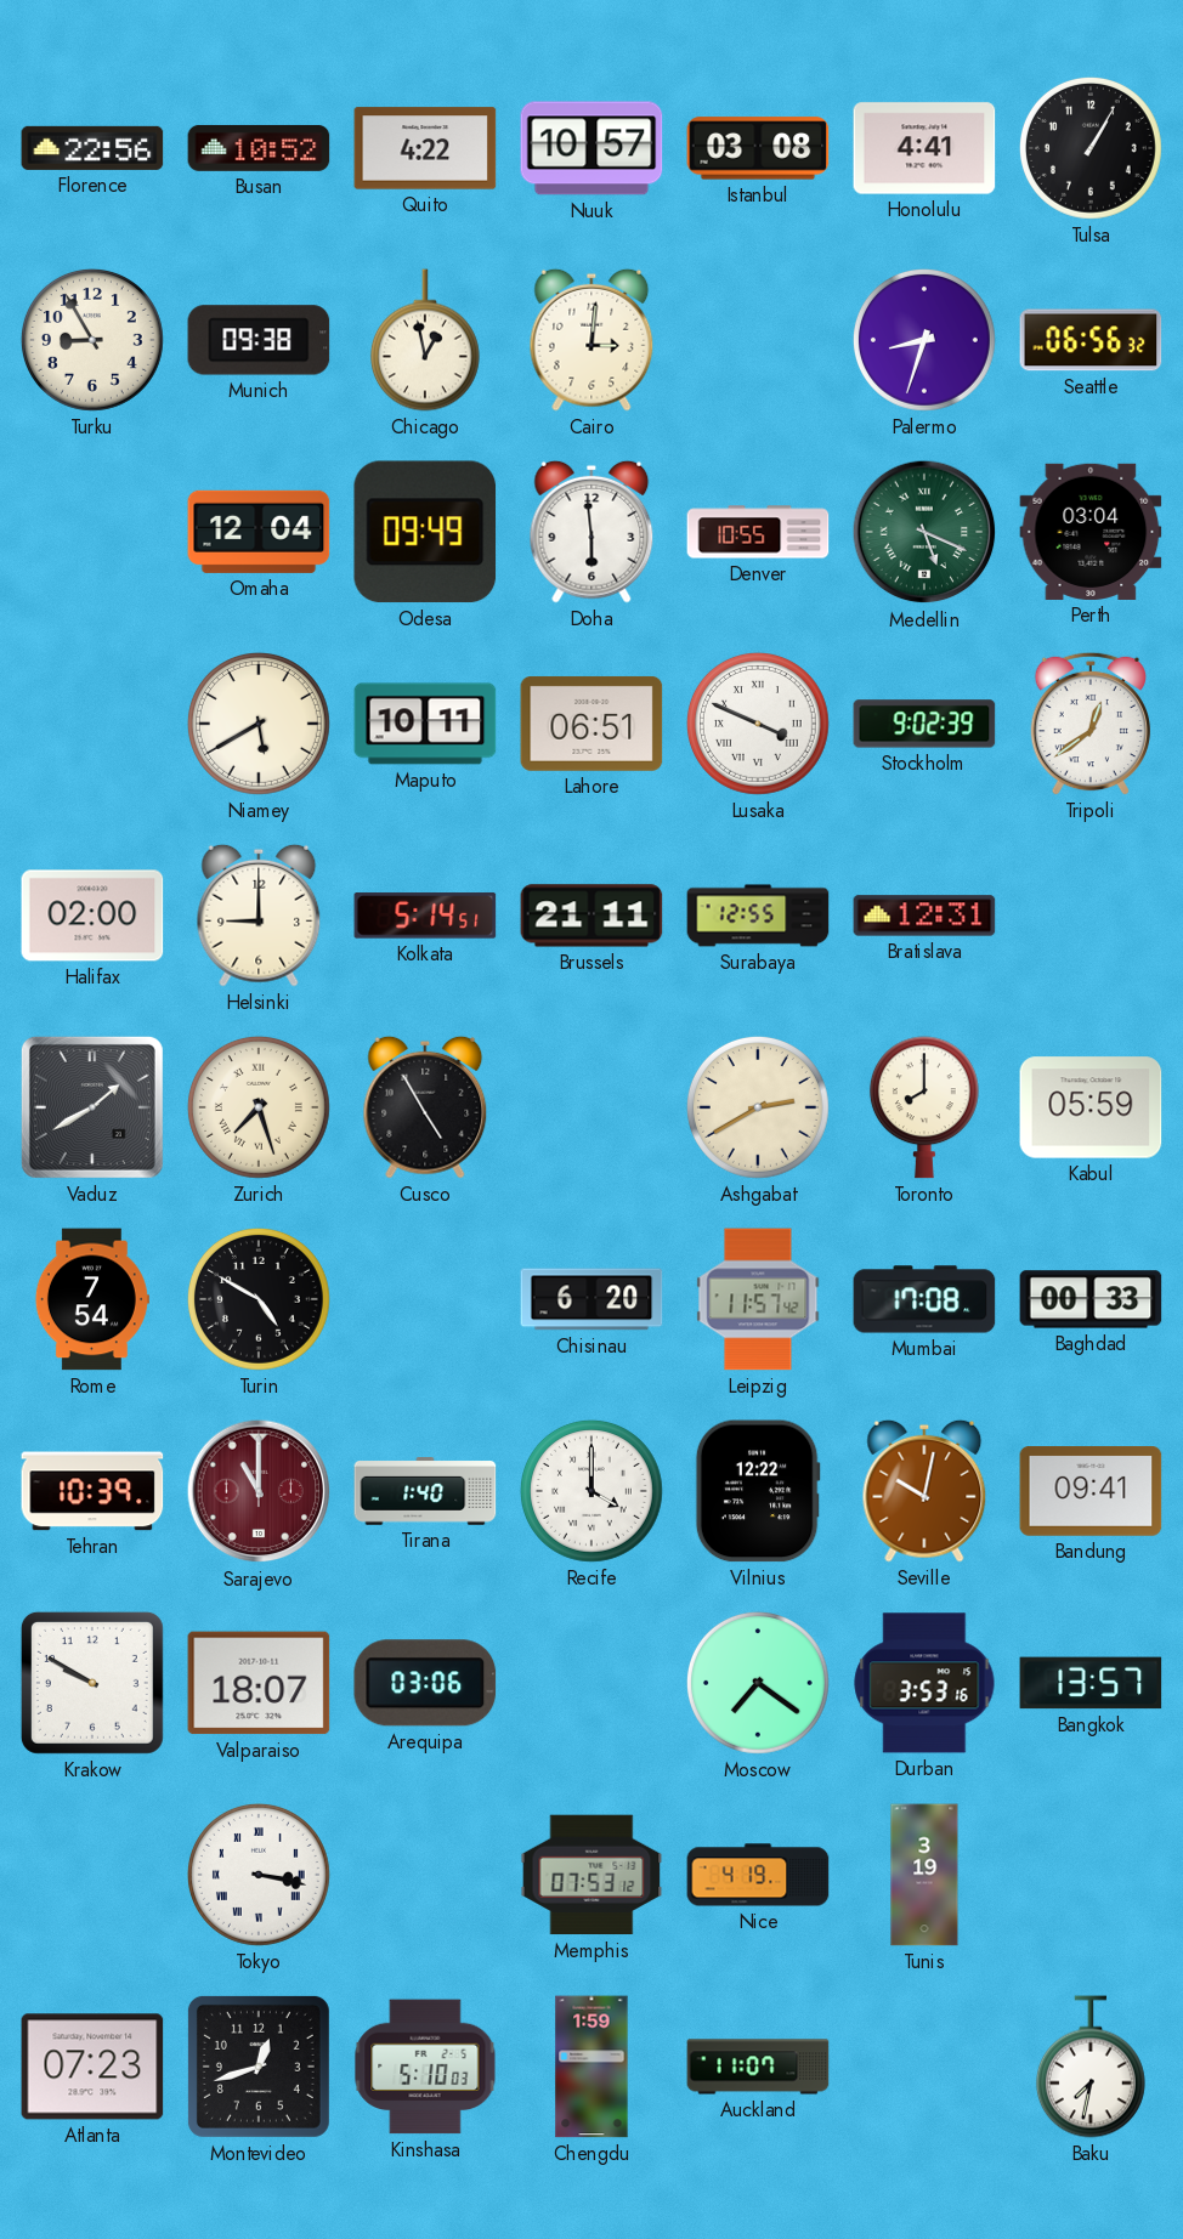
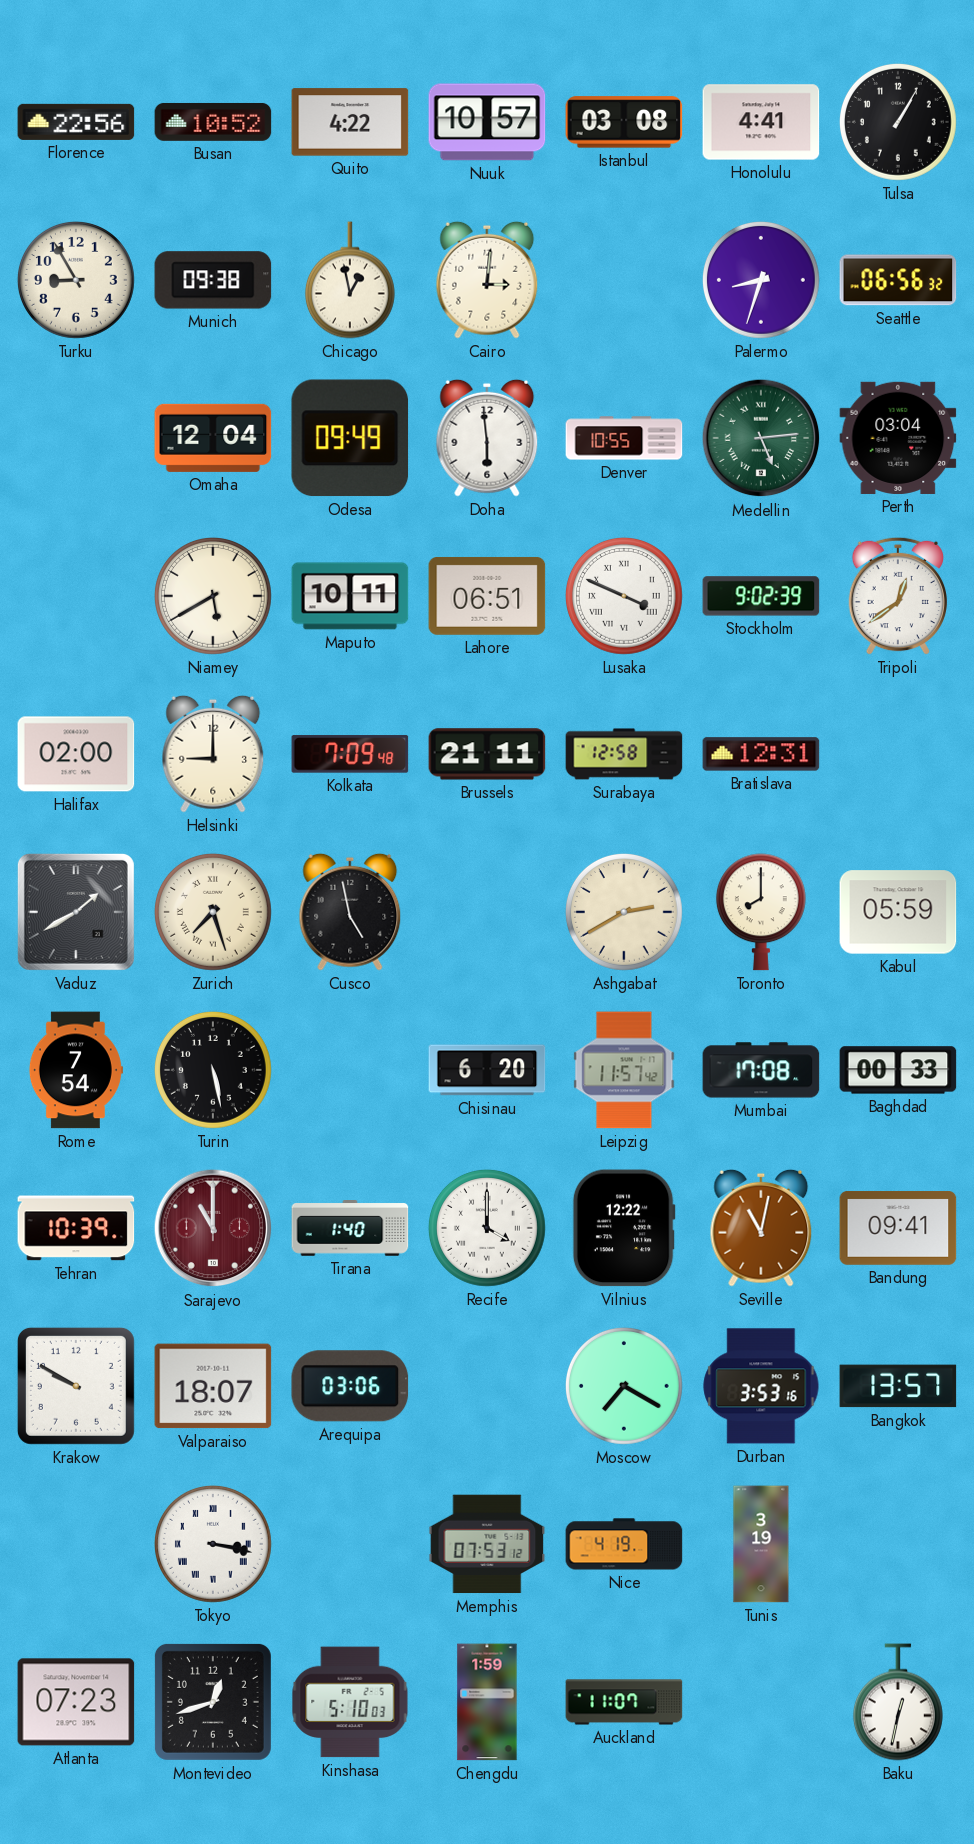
Medellin: 5:19 -> 5:14 (761, 438)
Kolkata: 5:14 -> 7:09 (350, 754)
Surabaya: 12:55 -> 12:58 (624, 754)
Cusco: 4:55 -> 4:58 (350, 912)
Turin: 4:50 -> 5:28 (213, 1070)
Seville: 10:02 -> 11:02 (761, 1228)
Moscow: 7:21 -> 7:20 (624, 1386)
Baku: 7:32 -> 12:32 (898, 1702)
